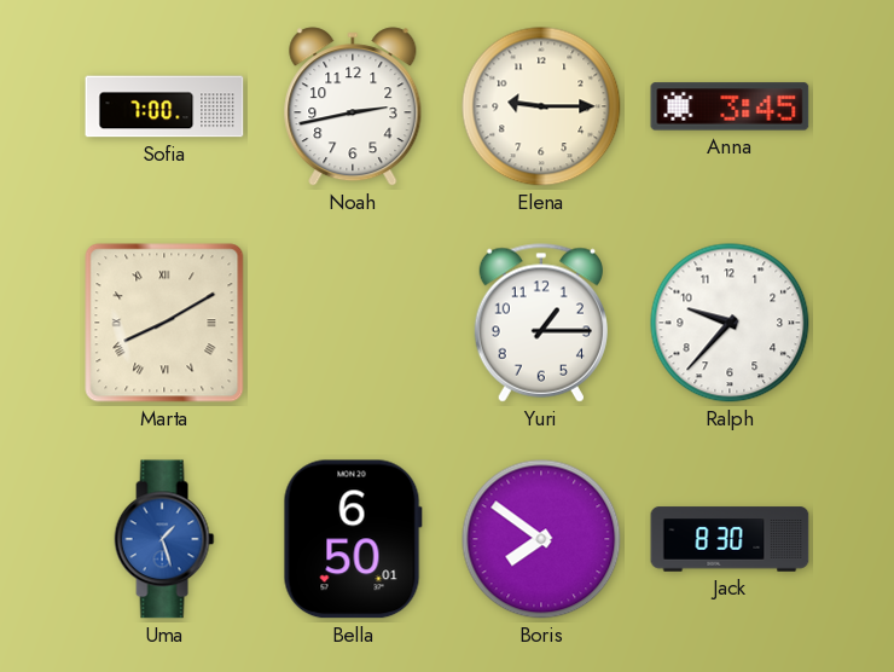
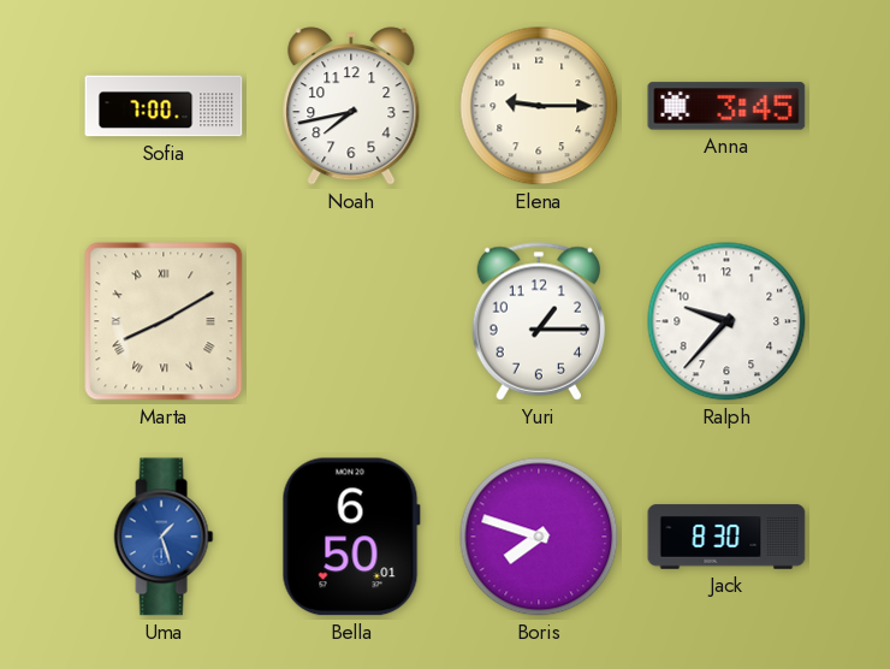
Noah: 2:43 -> 7:43 (351, 106)
Boris: 7:51 -> 7:48 (539, 537)
